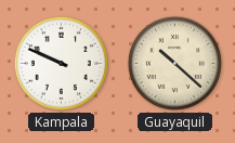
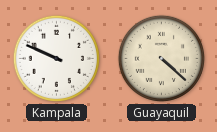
Guayaquil: 10:22 -> 4:22 (161, 58)
